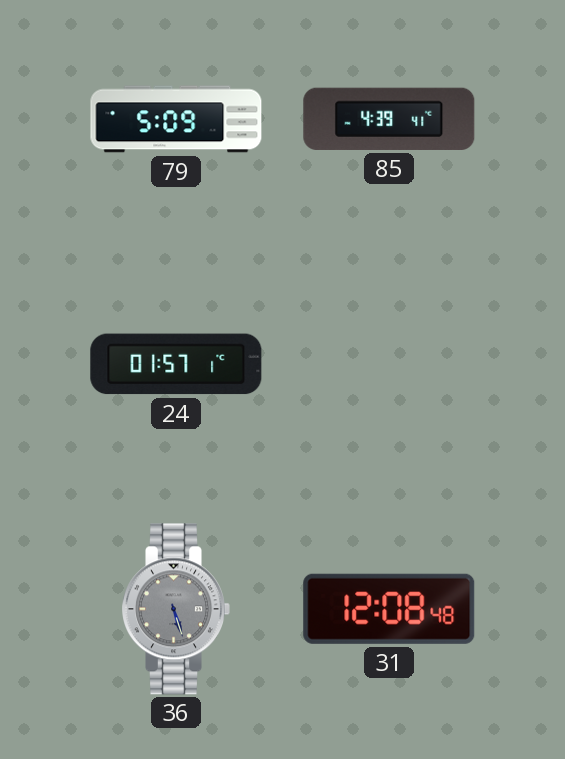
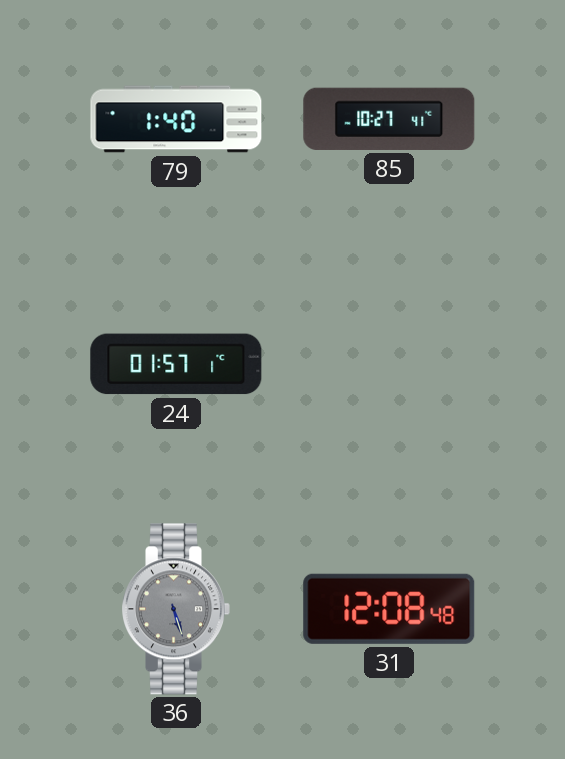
79: 5:09 -> 1:40 (176, 119)
85: 4:39 -> 10:27 (389, 119)
